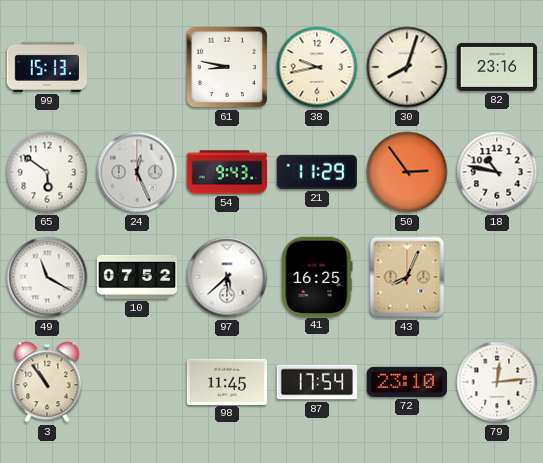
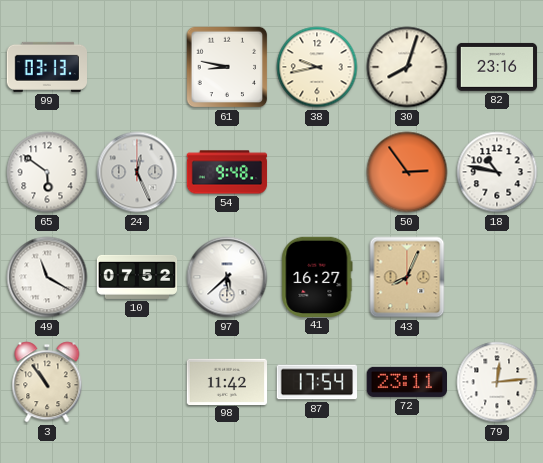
99: 15:13 -> 03:13 (46, 67)
54: 9:43 -> 9:48 (227, 172)
21: 11:29 -> none (316, 172)
41: 16:25 -> 16:27 (317, 276)
98: 11:45 -> 11:42 (227, 381)
72: 23:10 -> 23:11 (406, 382)
